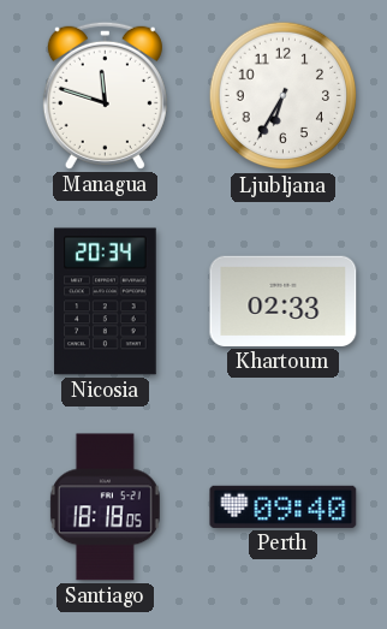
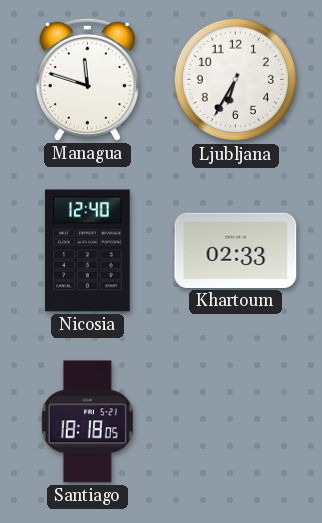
Nicosia: 20:34 -> 12:40 (88, 251)
Perth: 09:40 -> none (284, 506)
